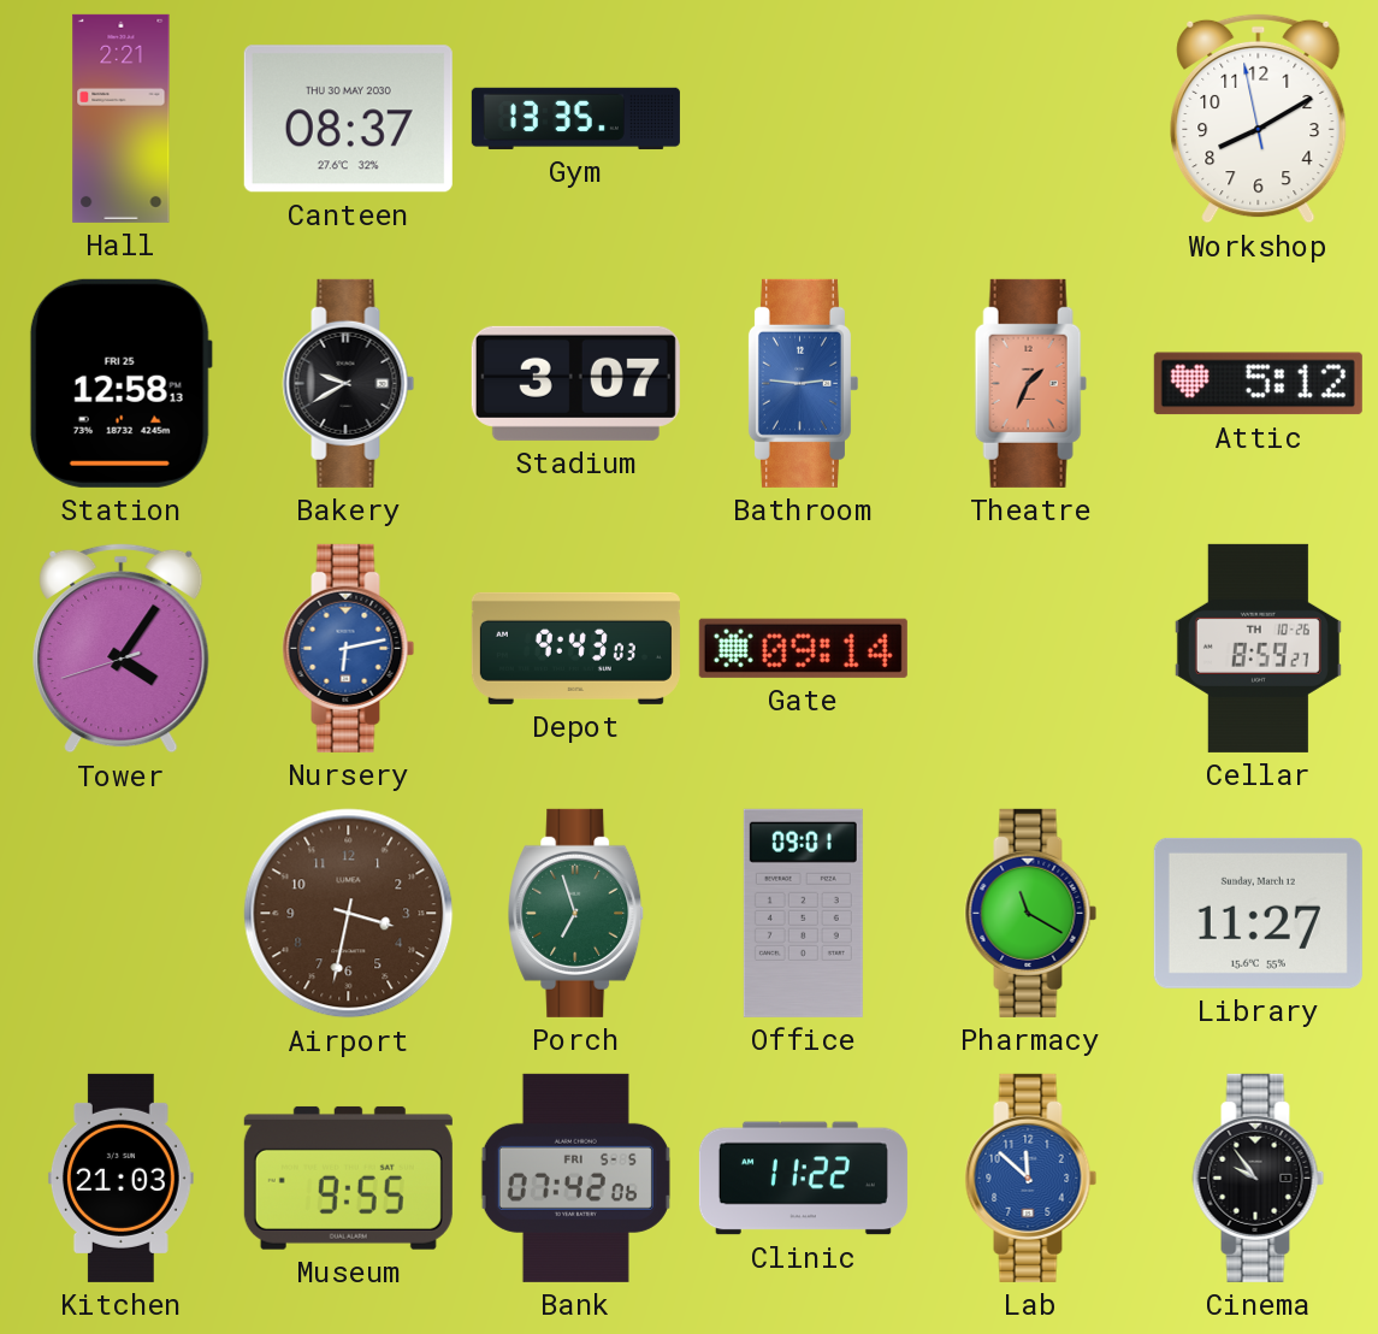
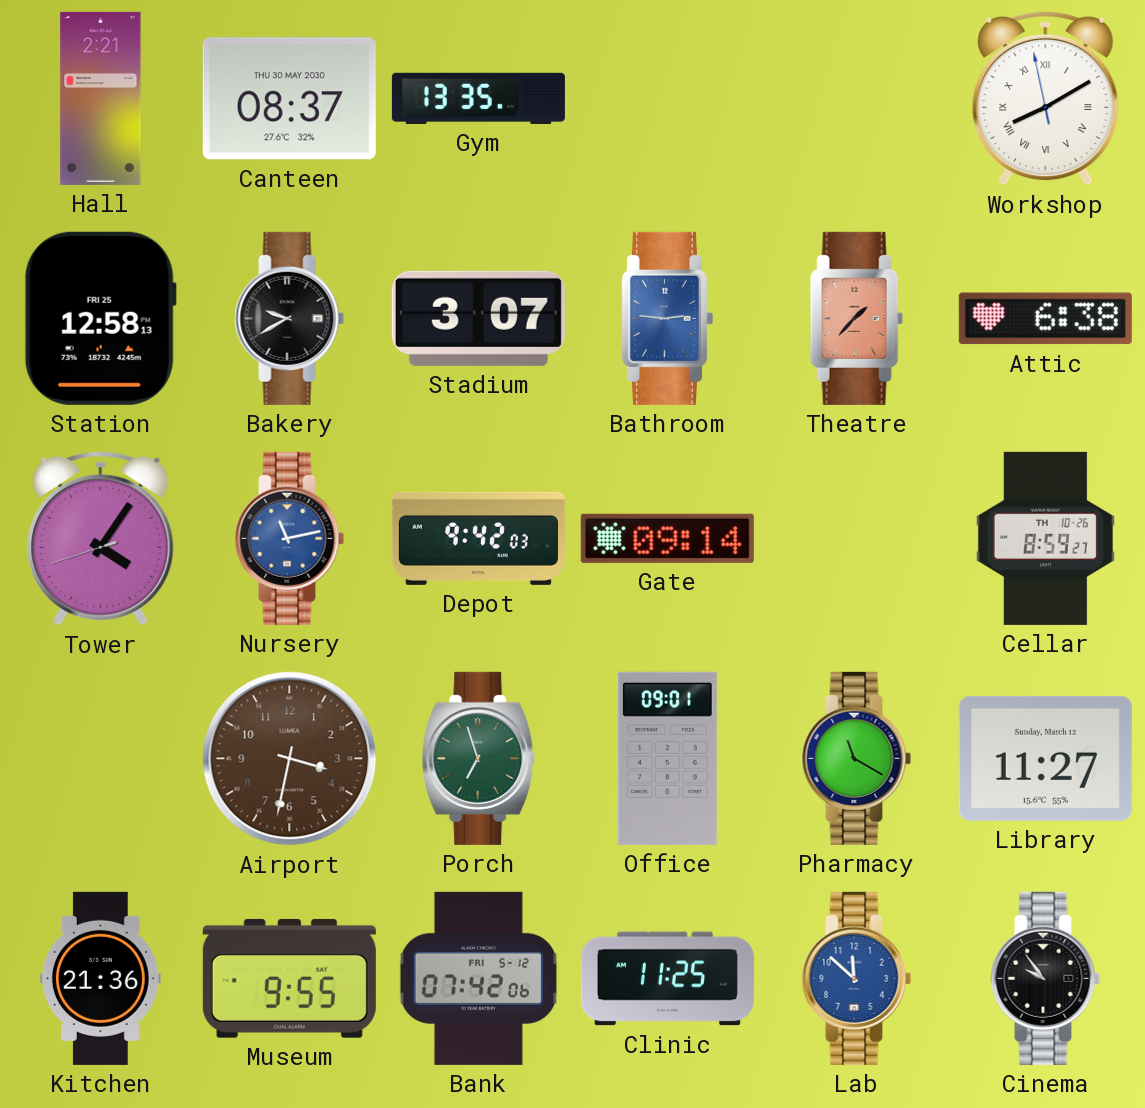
Workshop numerals: Arabic -> Roman (1046, 98)
Theatre: 1:34 -> 1:37 (856, 318)
Attic: 5:12 -> 6:38 (1045, 319)
Nursery: 6:13 -> 11:13 (290, 538)
Depot: 9:43 -> 9:42 (478, 538)
Kitchen: 21:03 -> 21:36 (100, 978)
Bank date: FRI 5-5 -> FRI 5-12 (478, 978)
Clinic: 11:22 -> 11:25 (667, 979)
